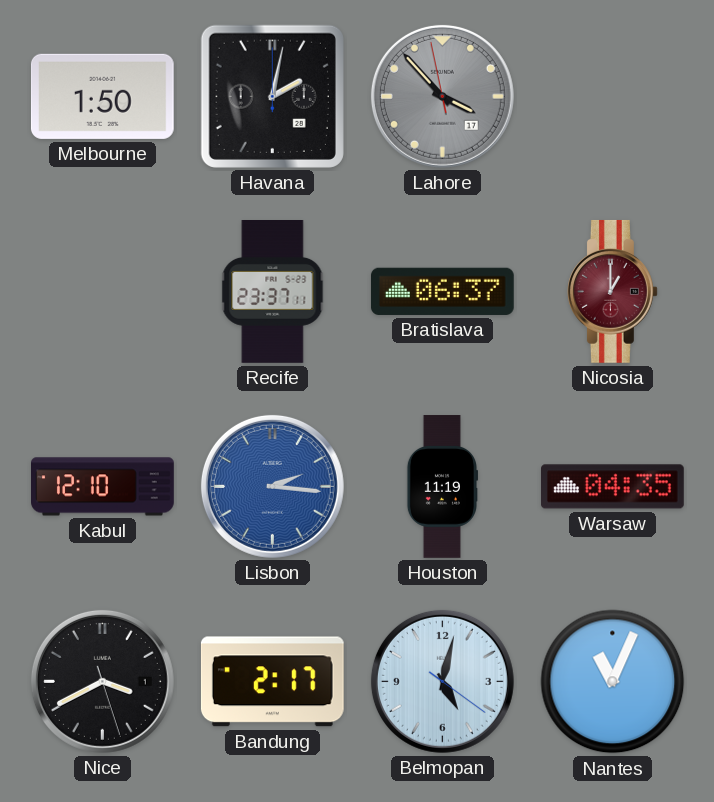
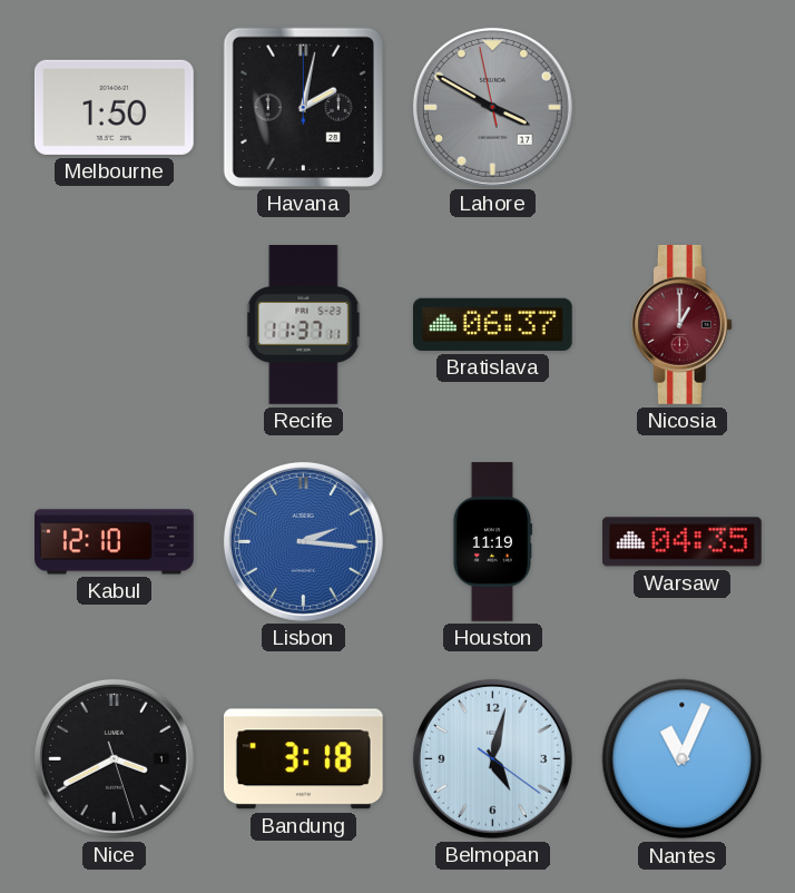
Lahore: 3:52 -> 3:49 (492, 107)
Recife: 23:37 -> 11:37 (304, 325)
Bandung: 2:17 -> 3:18 (303, 759)
